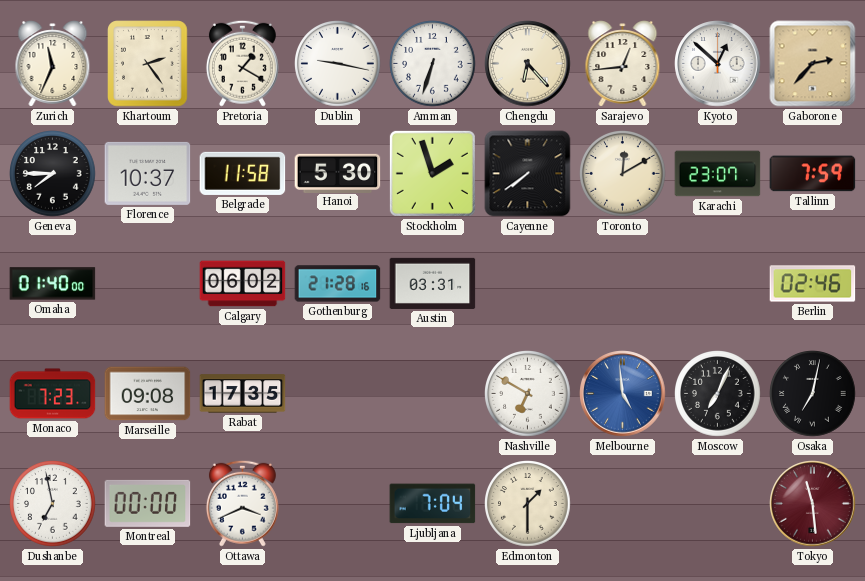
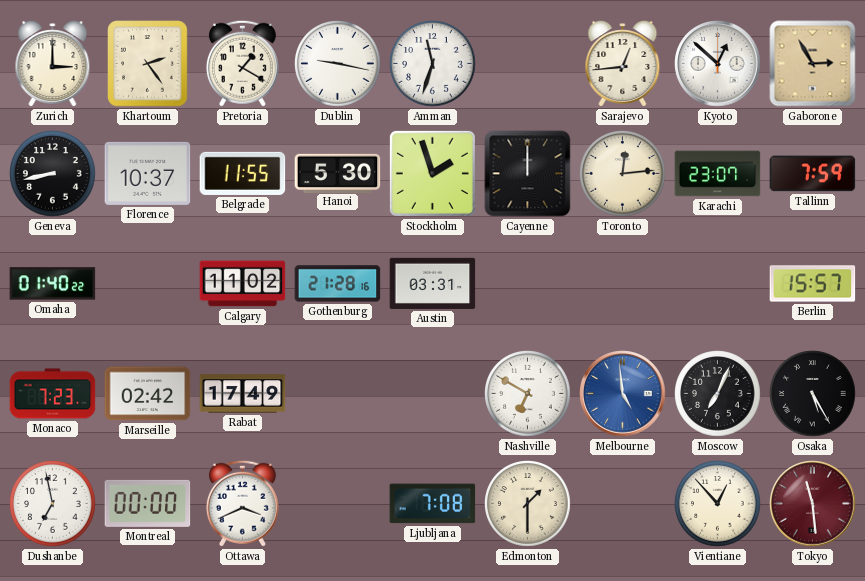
Zurich: 11:34 -> 3:00 (53, 64)
Amman: 6:33 -> 11:33 (433, 64)
Chengdu: 6:23 -> none (528, 64)
Gaborone: 2:37 -> 2:55 (813, 64)
Geneva: 7:45 -> 8:43 (53, 174)
Belgrade: 11:58 -> 11:55 (243, 173)
Cayenne: 7:39 -> 12:00 (528, 174)
Toronto: 12:10 -> 12:14 (623, 174)
Omaha: 01:40:00 -> 01:40:22 (53, 284)
Calgary: 06:02 -> 11:02 (243, 284)
Berlin: 02:46 -> 15:57 (813, 284)
Marseille: 09:08 -> 02:42 (148, 394)
Rabat: 17:35 -> 17:49 (243, 394)
Osaka: 7:02 -> 5:25 (813, 394)
Ljubljana: 7:04 -> 7:08 (433, 504)
Vientiane: none -> 12:53 (718, 504)
